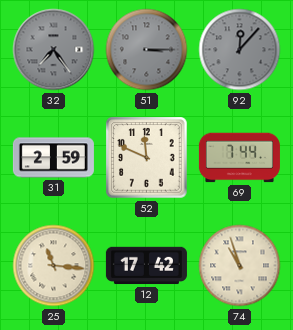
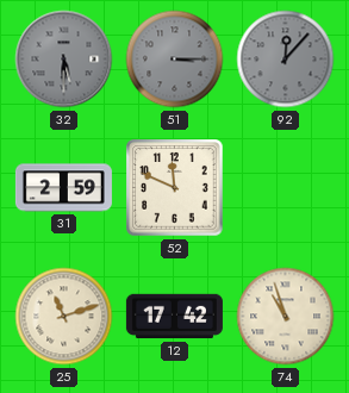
32: 7:24 -> 5:30 (64, 60)
69: 7:44 -> none (239, 158)
25: 11:16 -> 11:12 (64, 317)
